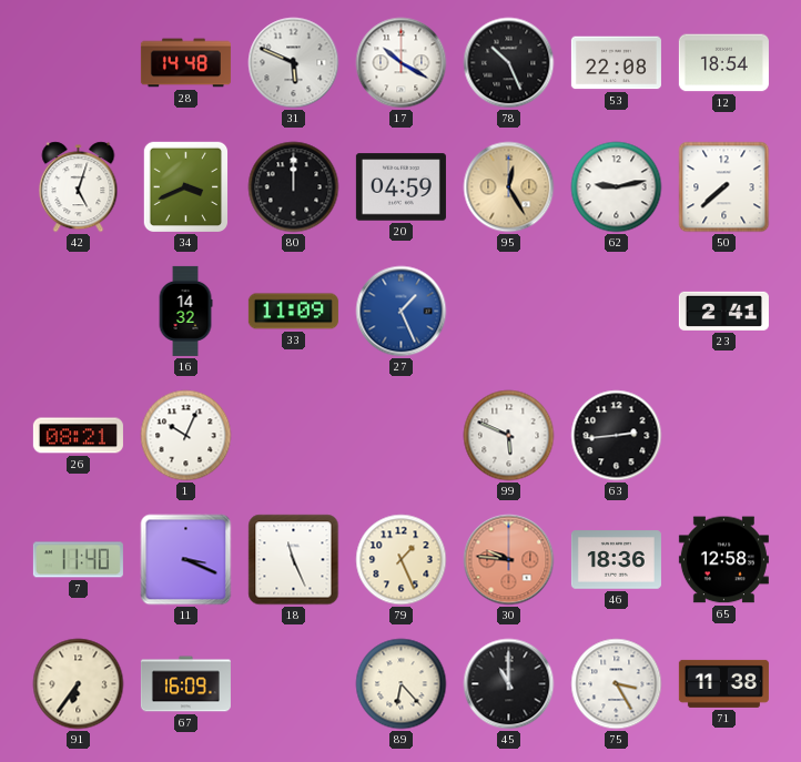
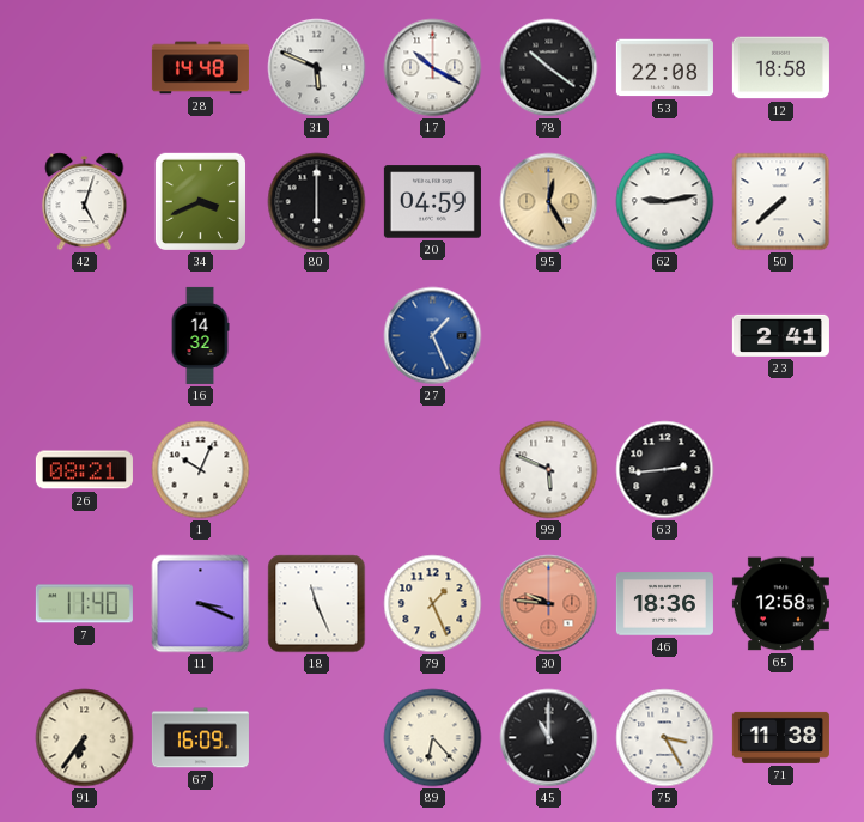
78: 10:26 -> 10:21 (549, 68)
12: 18:54 -> 18:58 (780, 68)
80: 12:00 -> 6:00 (317, 202)
33: 11:09 -> none (293, 312)
